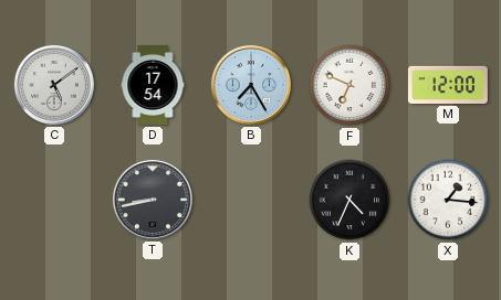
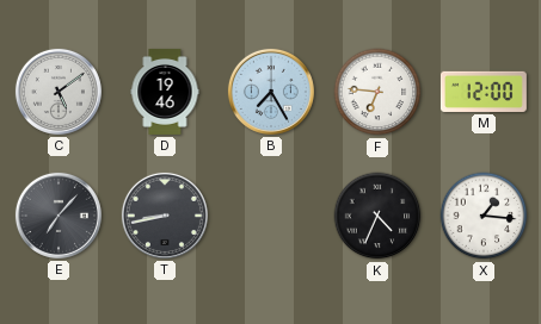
D: 17:54 -> 19:46 (165, 92)
F: 6:49 -> 6:46 (377, 92)
E: none -> 7:07 (59, 216)
